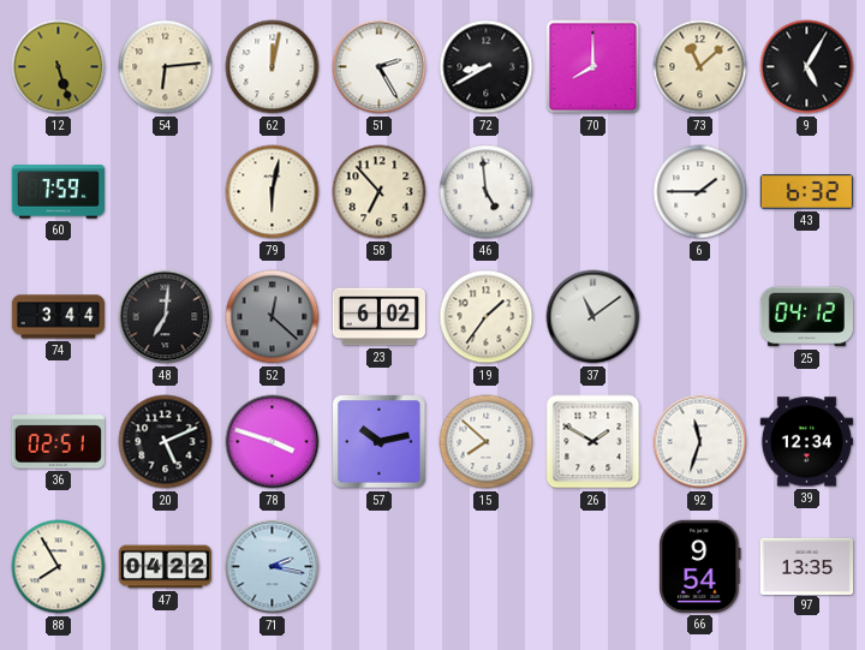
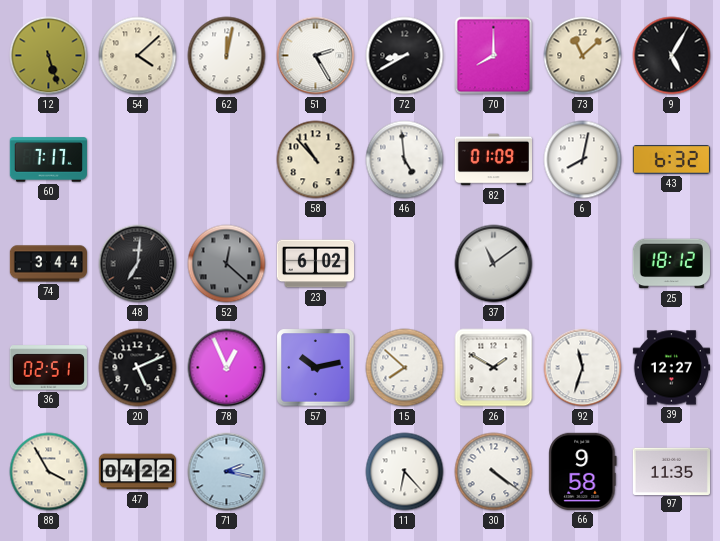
54: 6:14 -> 4:08 (138, 56)
60: 7:59 -> 7:17 (48, 160)
79: 6:02 -> none (273, 192)
58: 6:53 -> 10:53 (316, 160)
82: none -> 01:09 (493, 160)
6: 1:45 -> 8:02 (583, 160)
19: 1:36 -> none (487, 317)
25: 04:12 -> 18:12 (671, 264)
78: 3:48 -> 12:56 (227, 368)
39: 12:34 -> 12:27 (671, 368)
88: 7:55 -> 3:55 (49, 472)
11: none -> 6:23 (405, 472)
30: none -> 4:21 (494, 472)
66: 9:54 -> 9:58 (583, 471)
97: 13:35 -> 11:35 (671, 471)
